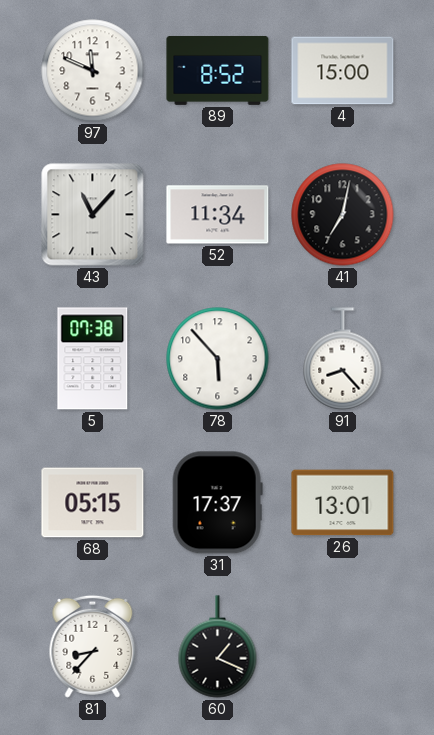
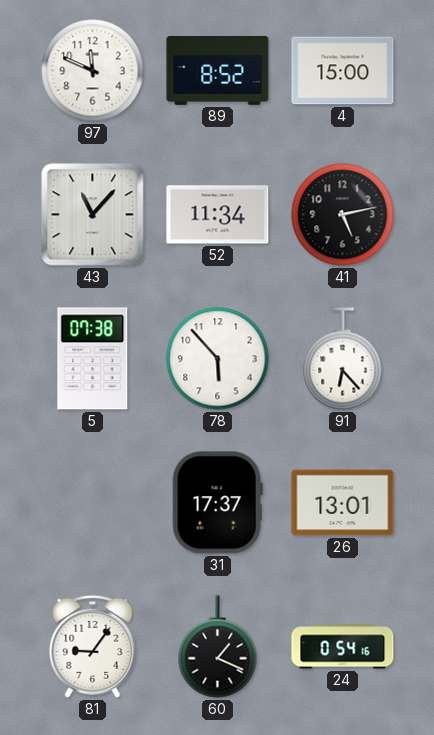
41: 7:02 -> 5:13 (343, 215)
91: 8:23 -> 6:23 (343, 359)
68: 05:15 -> none (93, 503)
81: 8:37 -> 9:06 (93, 646)
24: none -> 0:54 (343, 647)
